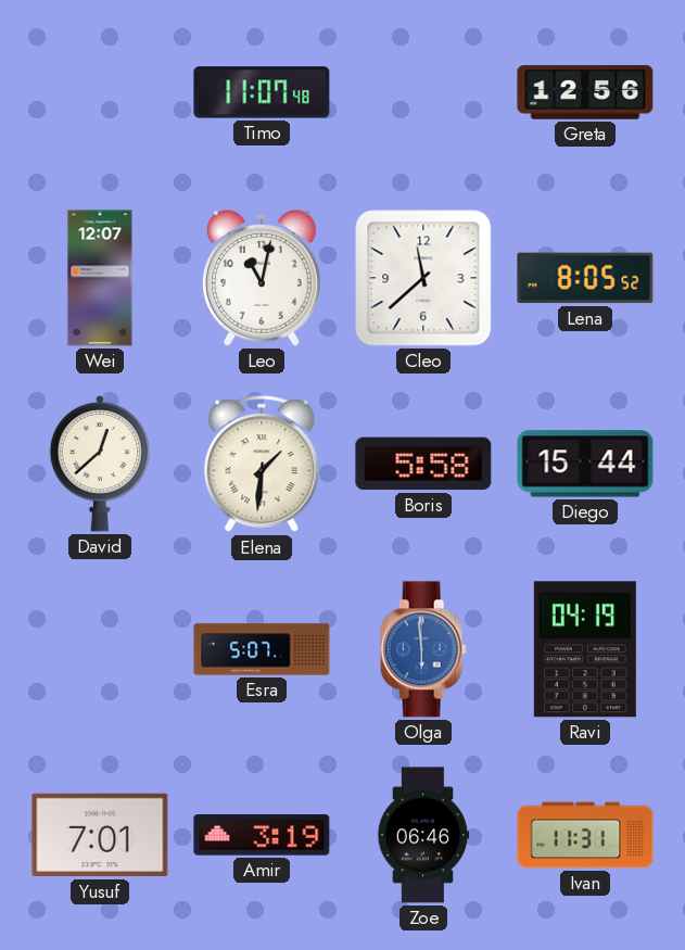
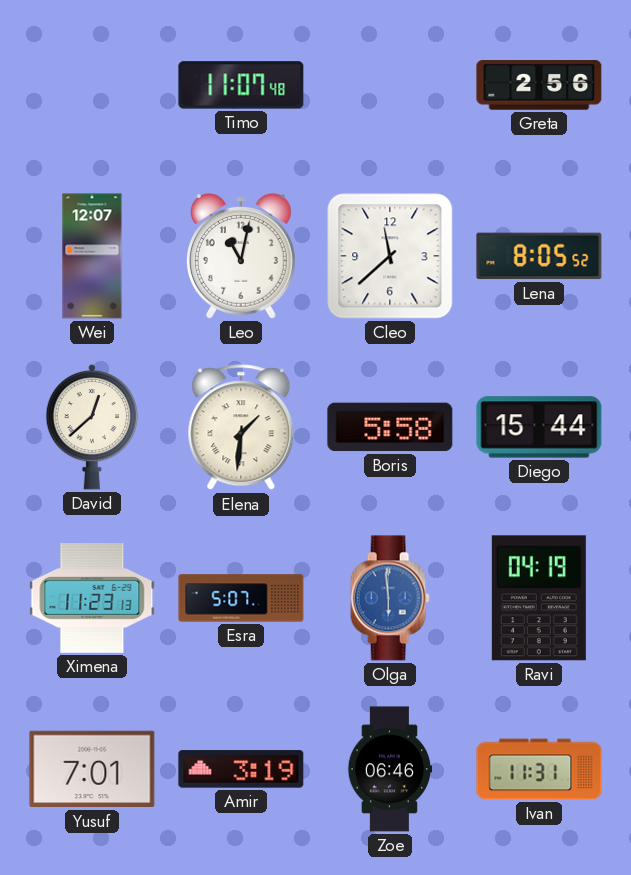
Greta: 12:56 -> 2:56 (539, 85)
Ximena: none -> 11:23 (92, 598)
